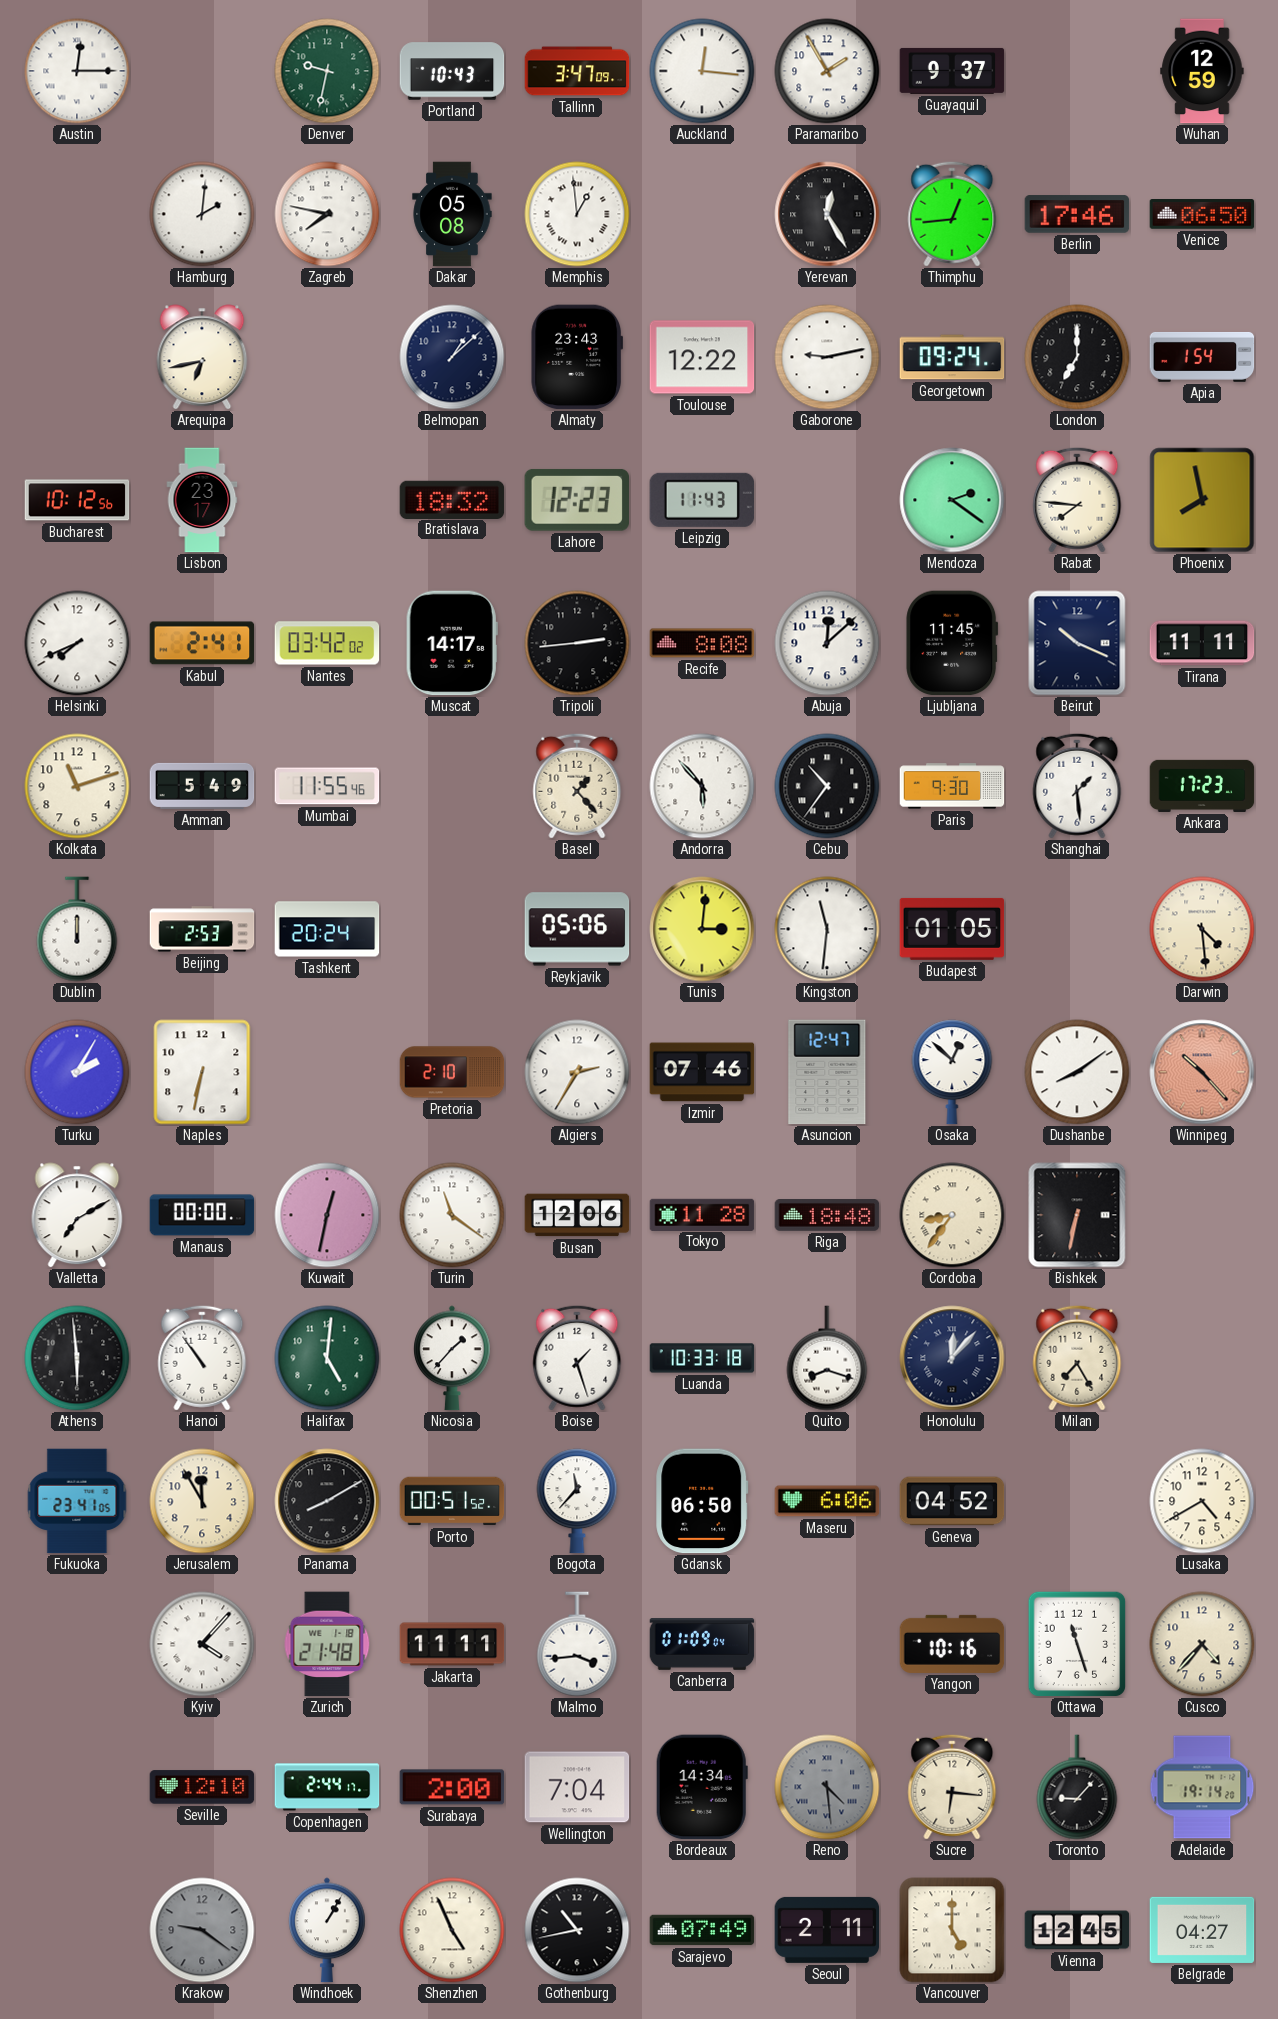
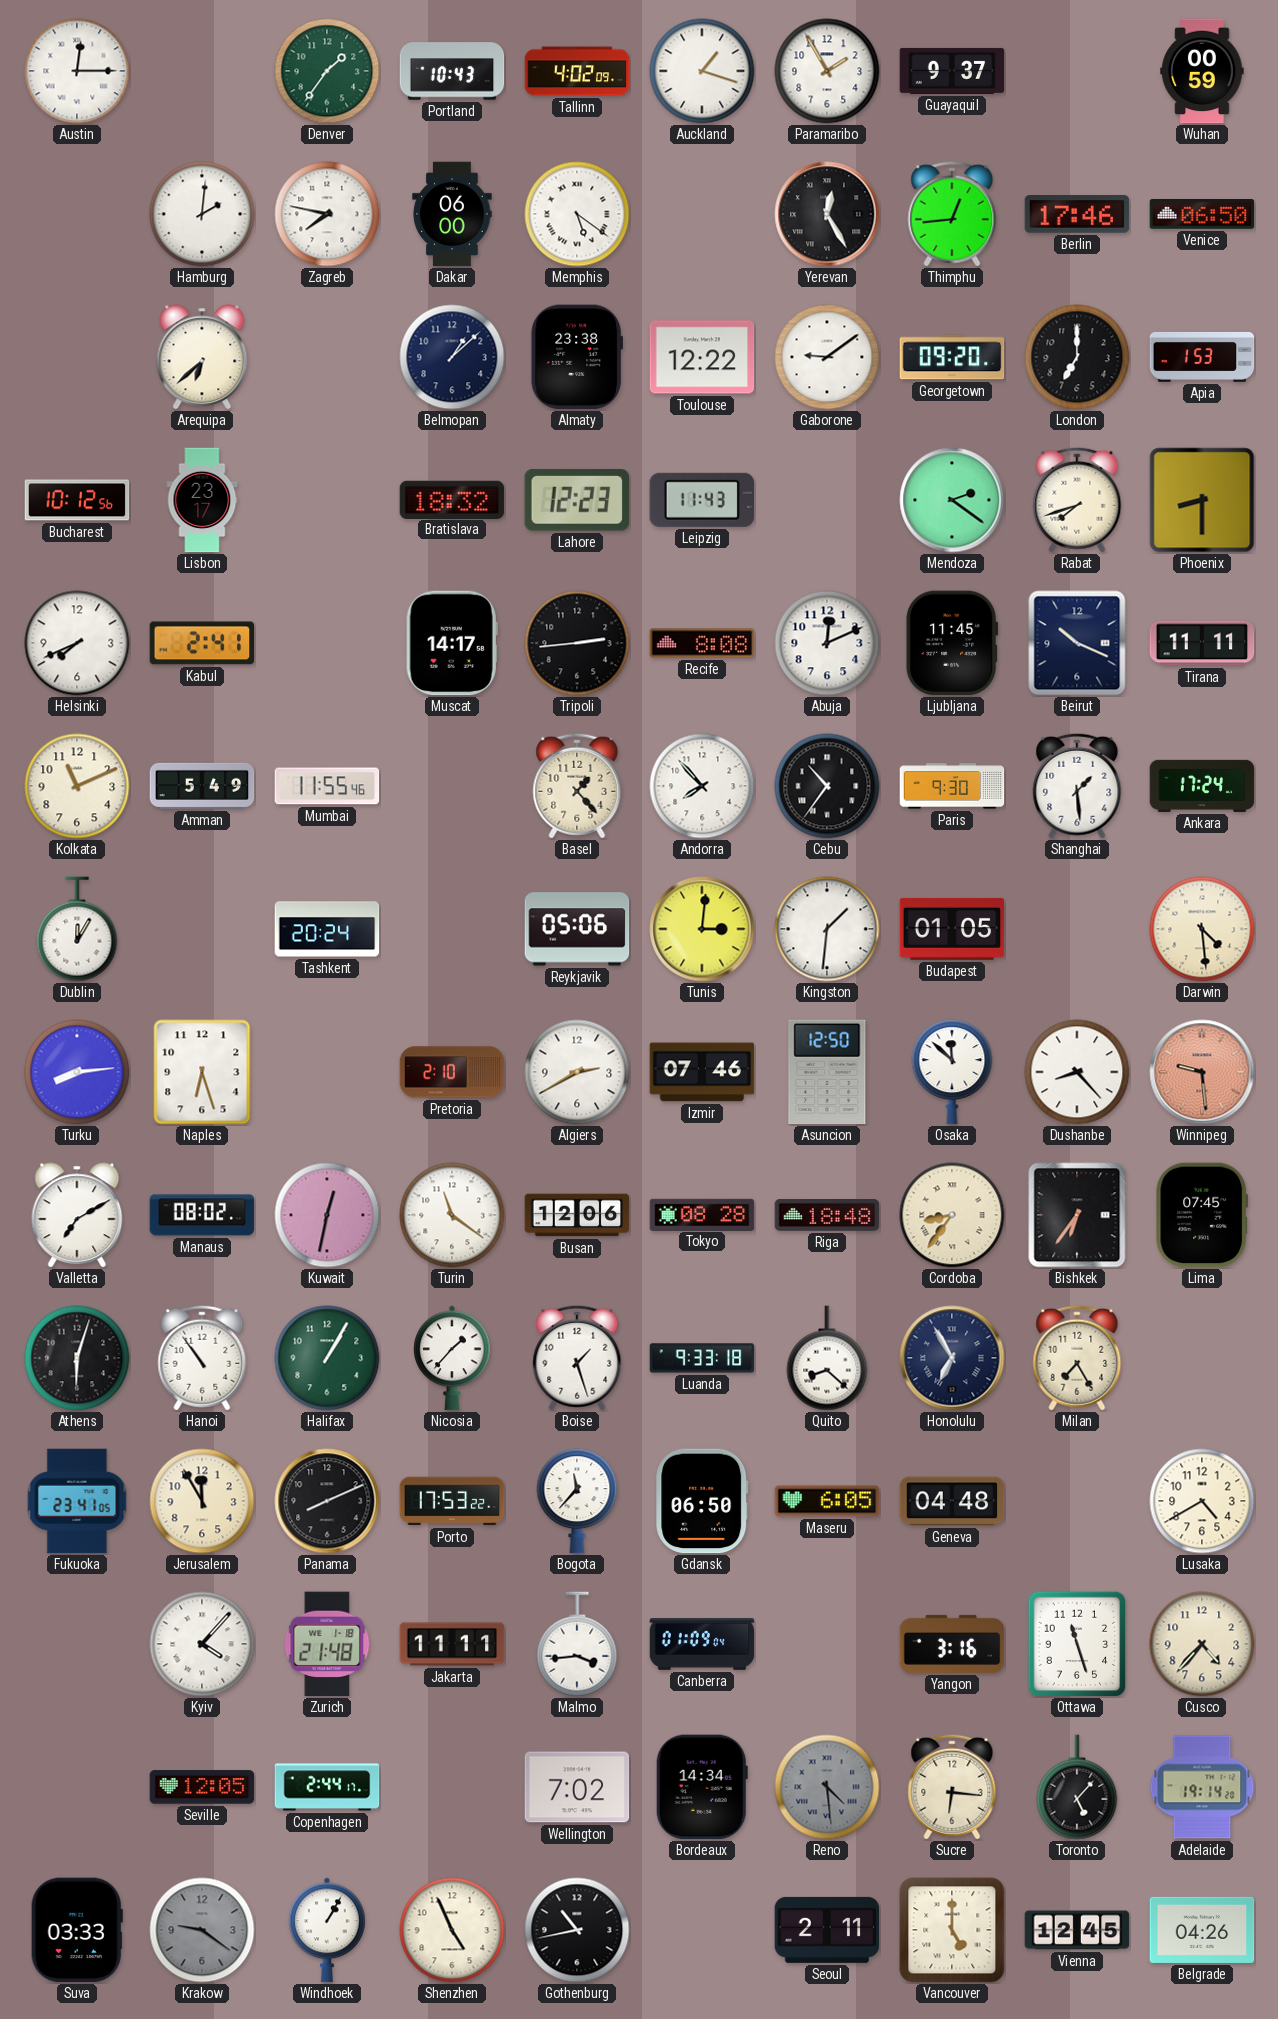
Denver: 9:32 -> 1:36 (327, 71)
Tallinn: 3:47 -> 4:02 (577, 71)
Auckland: 12:16 -> 1:18 (702, 71)
Wuhan: 12:59 -> 00:59 (1202, 71)
Dakar: 05:08 -> 06:00 (452, 214)
Memphis: 12:59 -> 5:21 (577, 214)
Arequipa: 6:43 -> 6:38 (202, 357)
Almaty: 23:43 -> 23:38 (576, 357)
Gaborone: 9:13 -> 9:09 (827, 357)
Georgetown: 09:24 -> 09:20 (952, 357)
Apia: 1:54 -> 1:53 (1202, 357)
Rabat: 7:46 -> 7:42 (1077, 500)
Phoenix: 7:58 -> 8:30 (1202, 500)
Nantes: 03:42 -> none (327, 643)
Abuja: 12:08 -> 12:11 (827, 643)
Kolkata: 11:12 -> 11:11 (77, 786)
Andorra: 5:53 -> 7:53 (702, 786)
Ankara: 17:23 -> 17:24 (1202, 786)
Dublin: 12:00 -> 12:05 (77, 929)
Beijing: 2:53 -> none (202, 929)
Kingston: 11:31 -> 1:31 (827, 929)
Turku: 2:05 -> 8:14 (77, 1072)
Naples: 6:32 -> 6:27 (202, 1072)
Algiers: 2:35 -> 2:40 (577, 1072)
Asuncion: 12:47 -> 12:50 (827, 1072)
Osaka: 12:52 -> 11:52 (952, 1072)
Dushanbe: 8:09 -> 8:23 (1077, 1072)
Winnipeg: 10:23 -> 9:29 (1202, 1072)
Manaus: 00:00 -> 08:02 (202, 1215)
Tokyo: 11:28 -> 08:28 (702, 1214)
Bishkek: 6:32 -> 6:36 (1077, 1215)
Lima: none -> 07:45 (1201, 1215)
Athens: 5:59 -> 6:03 (77, 1358)
Halifax: 5:01 -> 1:05 (327, 1358)
Luanda: 10:33 -> 9:33 (702, 1358)
Quito: 8:18 -> 8:22 (827, 1358)
Honolulu: 12:07 -> 6:55 (952, 1358)
Panama: 8:10 -> 8:11 (327, 1501)
Porto: 00:51 -> 17:53 (452, 1501)
Maseru: 6:06 -> 6:05 (827, 1501)
Geneva: 04:52 -> 04:48 (952, 1501)
Yangon: 10:16 -> 3:16 (952, 1644)
Seville: 12:10 -> 12:05 (202, 1787)
Surabaya: 2:00 -> none (452, 1787)
Wellington: 7:04 -> 7:02 (577, 1787)
Toronto: 9:07 -> 5:07 (1077, 1787)
Suva: none -> 03:33 (77, 1930)
Sarajevo: 07:49 -> none (702, 1930)
Belgrade: 04:27 -> 04:26 (1202, 1930)
